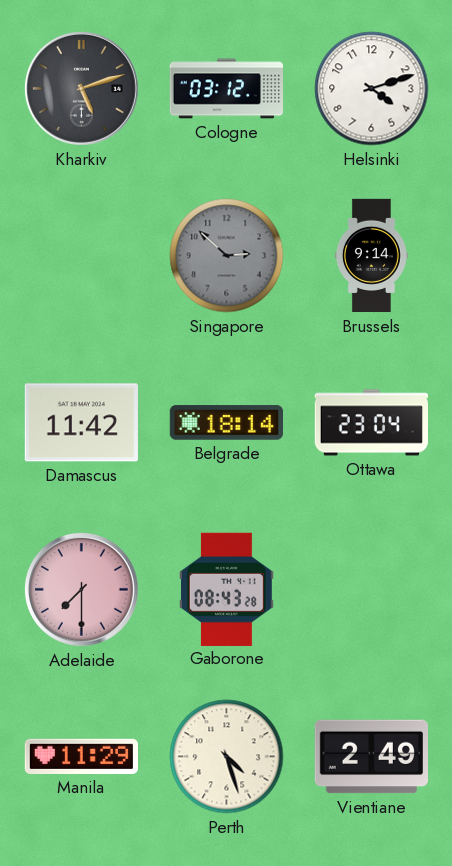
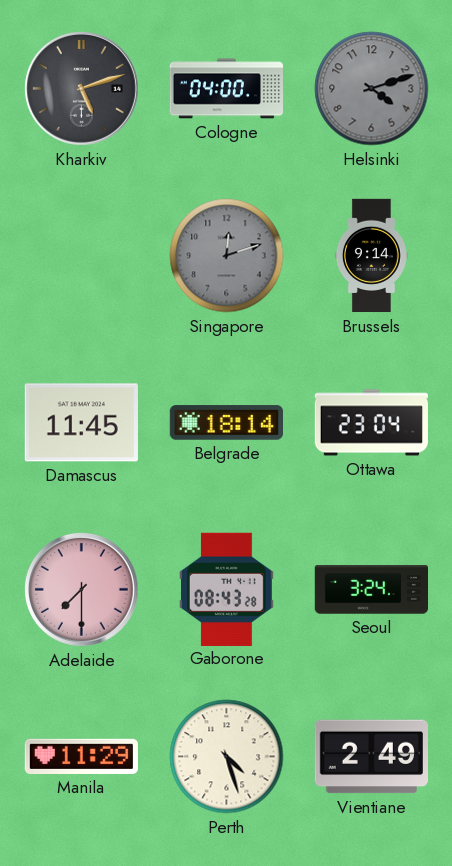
Cologne: 03:12 -> 04:00 (227, 89)
Helsinki dial: white -> grey (372, 89)
Singapore: 2:52 -> 12:12 (227, 256)
Damascus: 11:42 -> 11:45 (81, 423)
Seoul: none -> 3:24 (371, 590)
